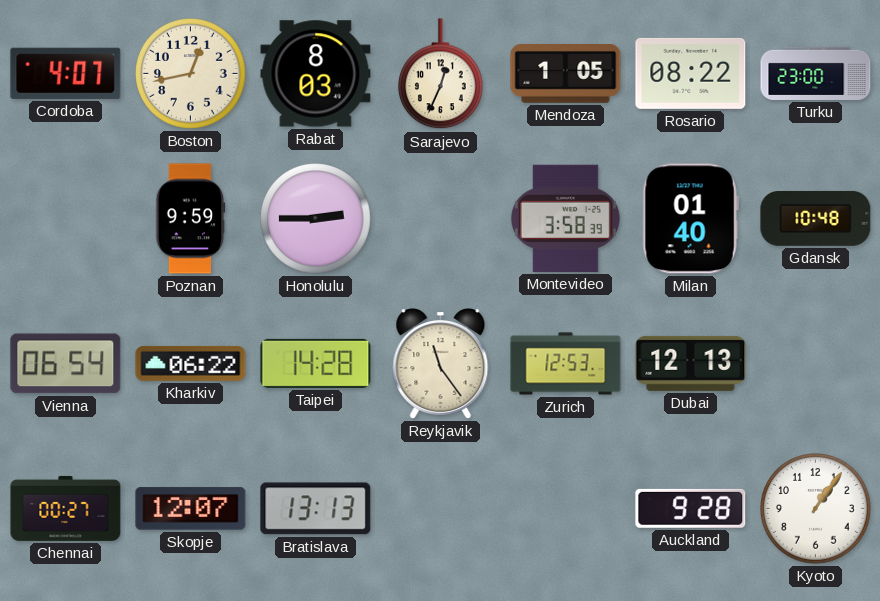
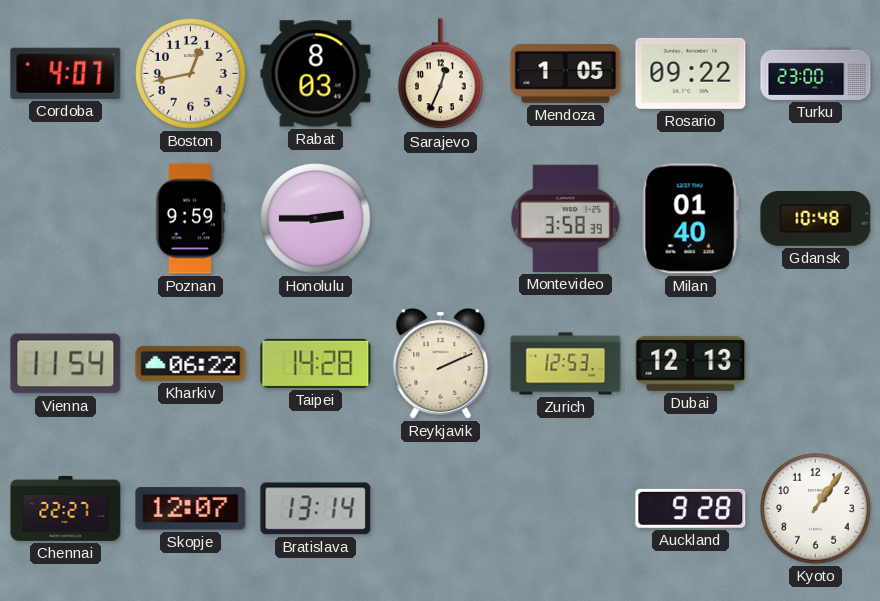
Rosario: 08:22 -> 09:22 (691, 73)
Vienna: 06:54 -> 11:54 (66, 364)
Reykjavik: 11:24 -> 2:11 (441, 364)
Chennai: 00:27 -> 22:27 (66, 508)
Bratislava: 13:13 -> 13:14 (316, 509)
